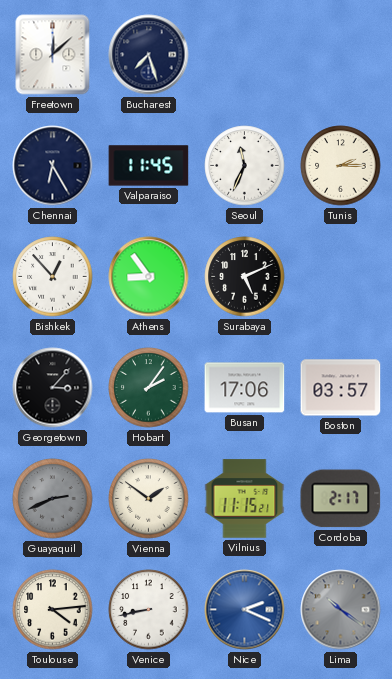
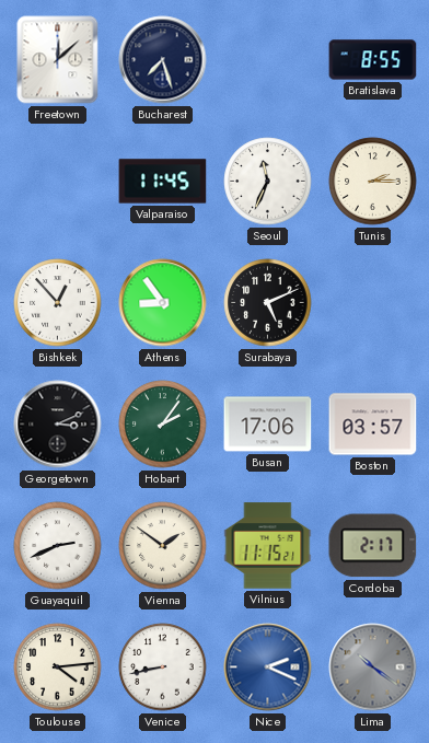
Bratislava: none -> 8:55 (373, 60)
Chennai: 6:25 -> none (53, 166)
Georgetown: 3:07 -> 3:11 (58, 425)
Guayaquil dial: grey -> white (58, 546)
